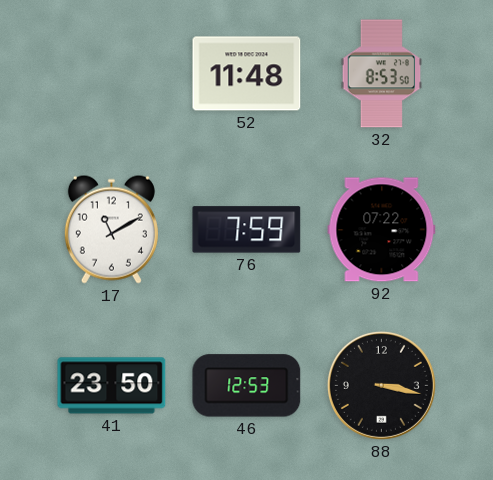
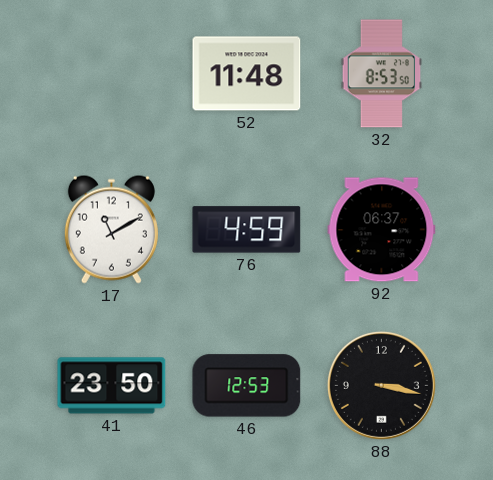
76: 7:59 -> 4:59 (247, 230)
92: 07:22 -> 06:37 (382, 230)
